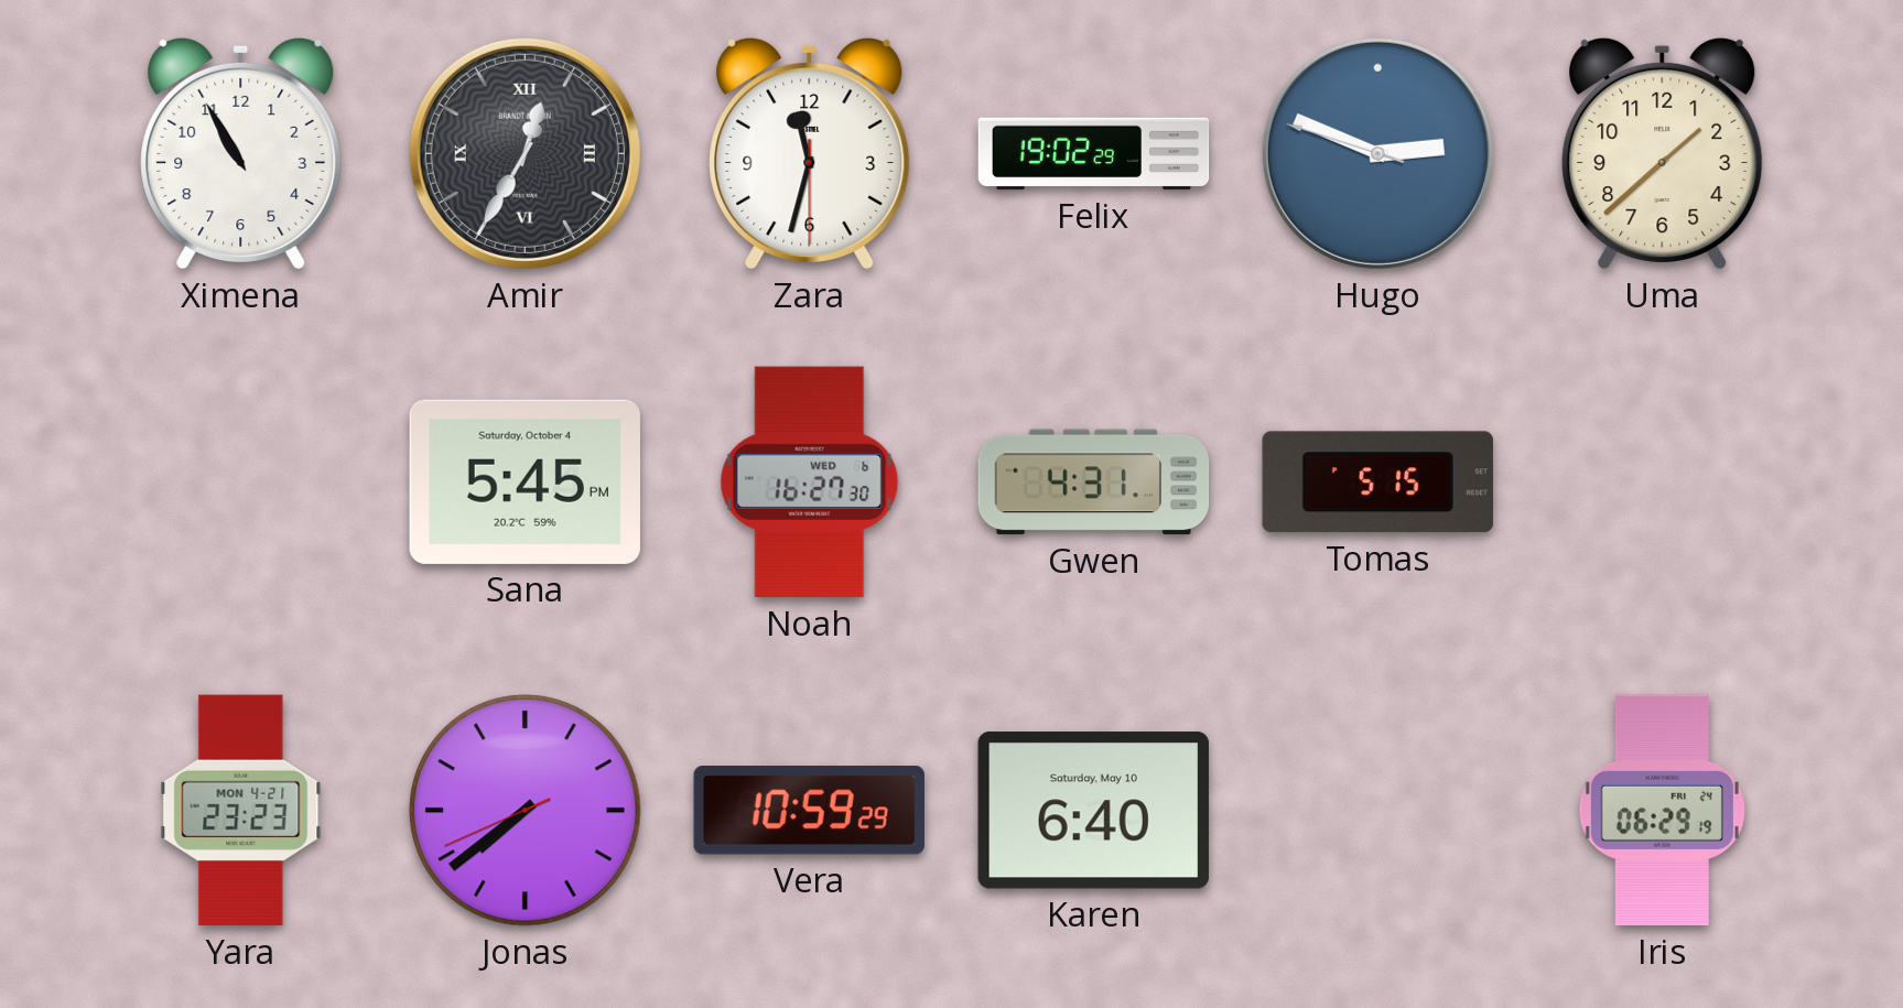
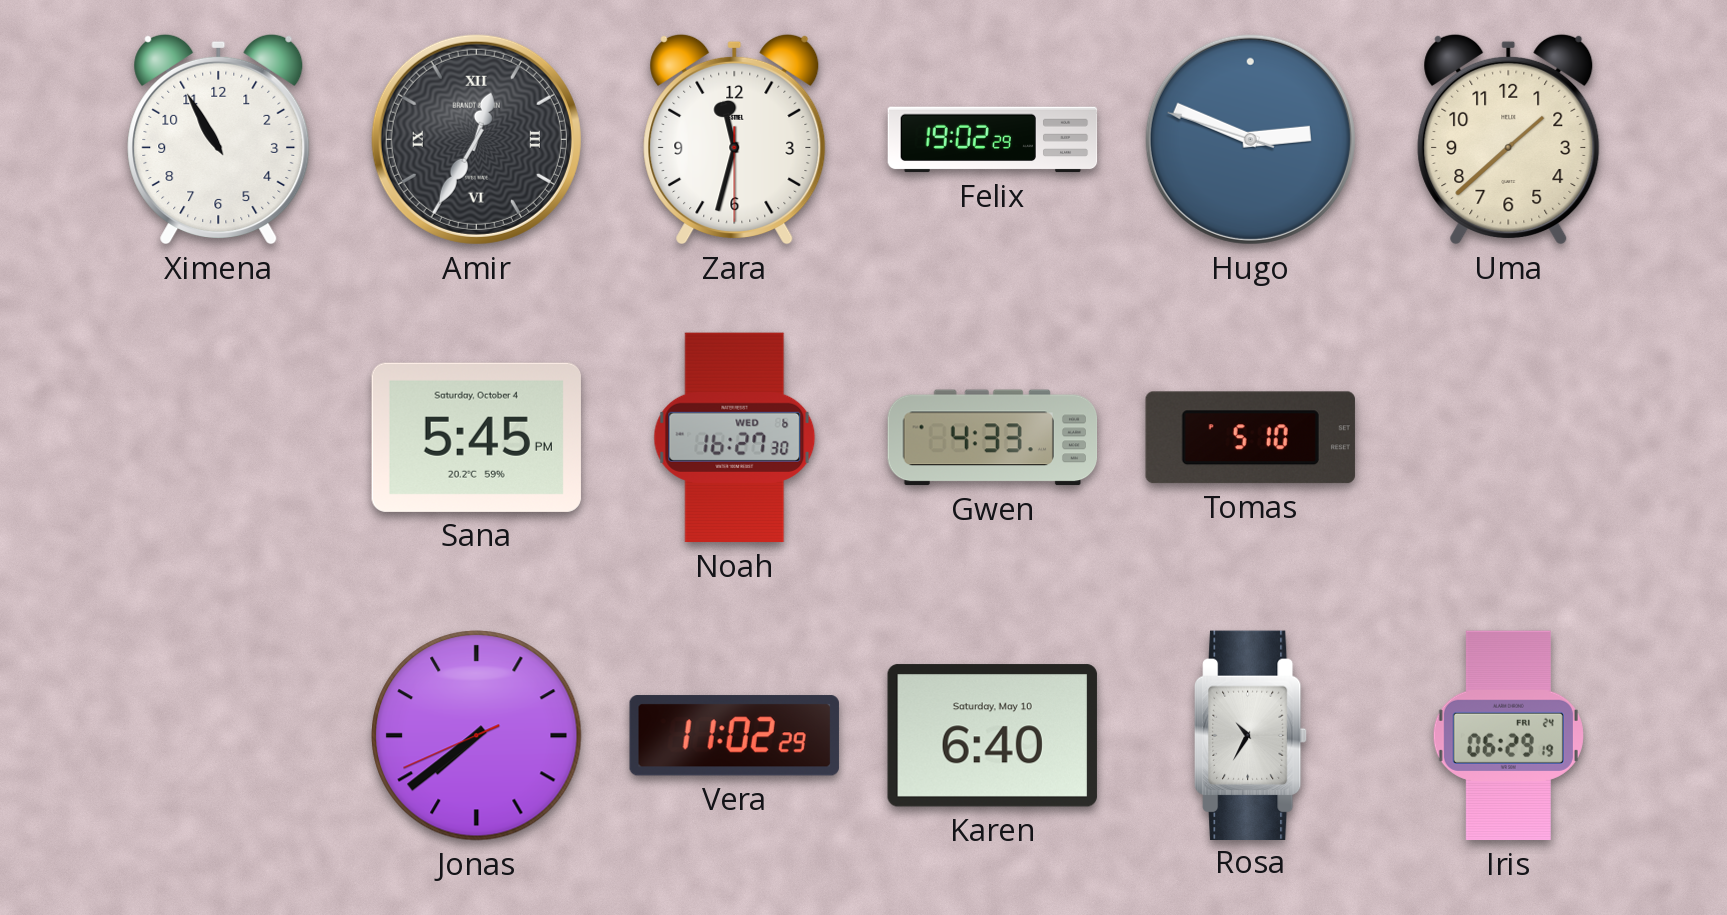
Gwen: 4:31 -> 4:33 (993, 438)
Tomas: 5:15 -> 5:10 (1250, 438)
Yara: 23:23 -> none (241, 811)
Vera: 10:59 -> 11:02 (734, 736)
Rosa: none -> 10:35 (1251, 735)
